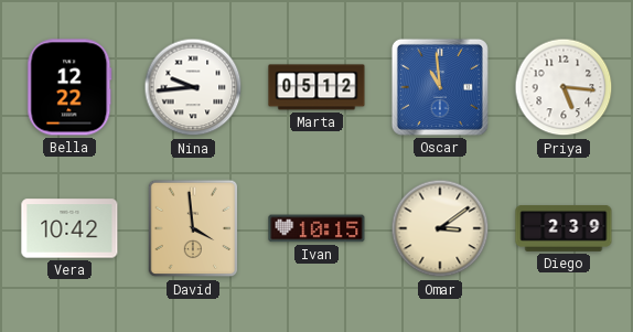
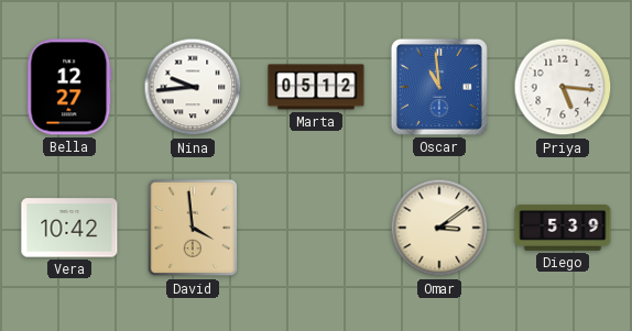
Bella: 12:22 -> 12:27 (69, 87)
Ivan: 10:15 -> none (316, 228)
Diego: 2:39 -> 5:39 (563, 229)
